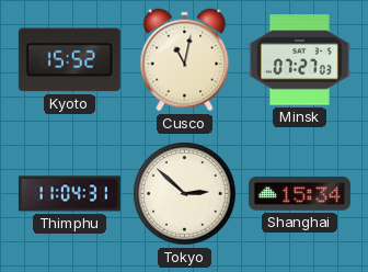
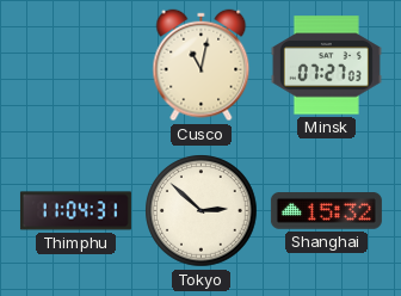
Kyoto: 15:52 -> none (69, 60)
Shanghai: 15:34 -> 15:32 (326, 211)
